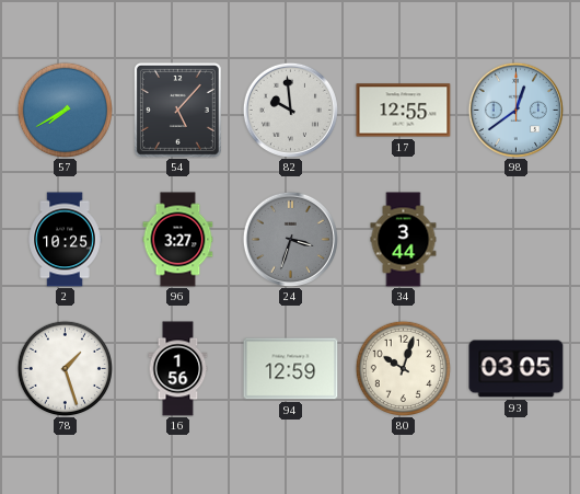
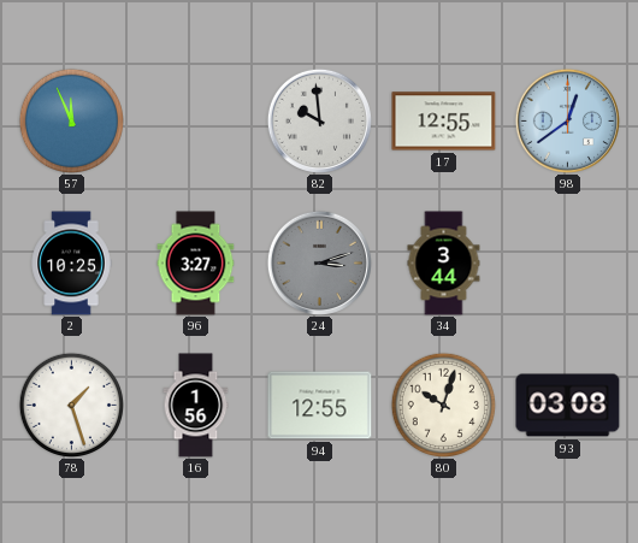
57: 7:40 -> 11:56 (71, 120)
54: 5:07 -> none (177, 110)
24: 3:33 -> 3:12 (319, 262)
94: 12:59 -> 12:55 (320, 406)
93: 03:05 -> 03:08 (568, 406)
